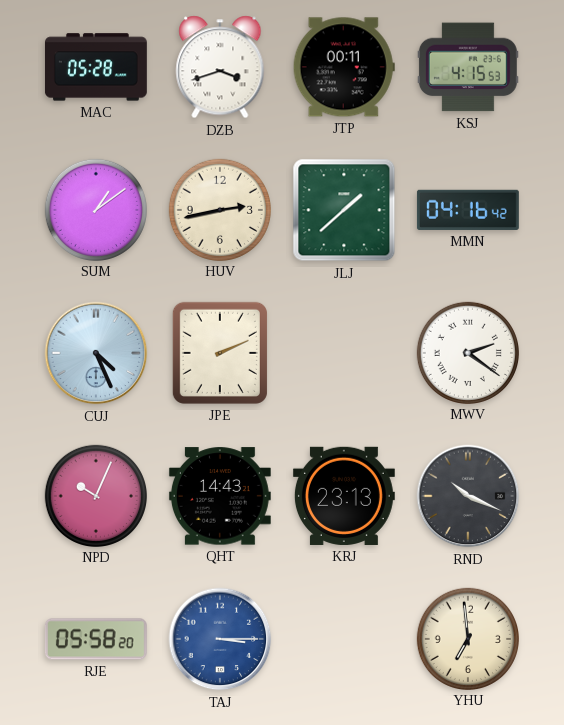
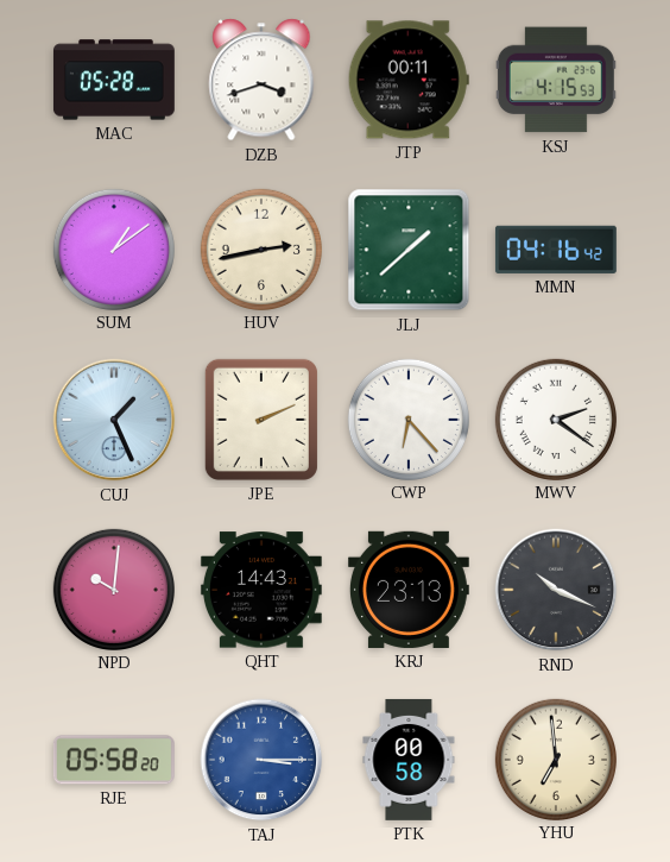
CUJ: 4:26 -> 1:26 (114, 420)
CWP: none -> 6:23 (407, 419)
NPD: 10:04 -> 10:01 (113, 589)
PTK: none -> 00:58 (409, 760)
